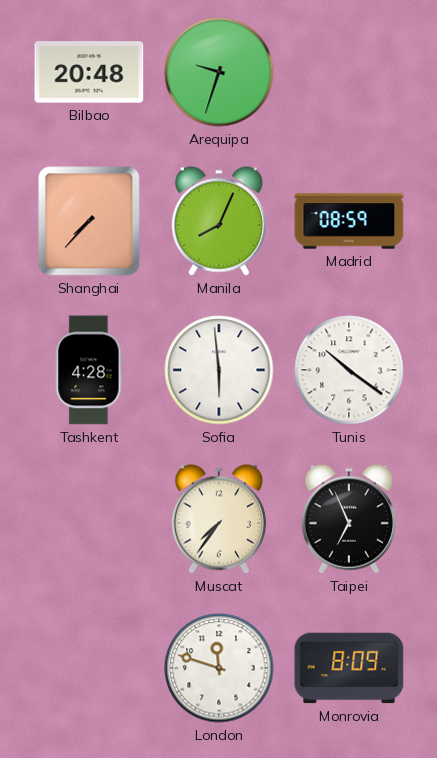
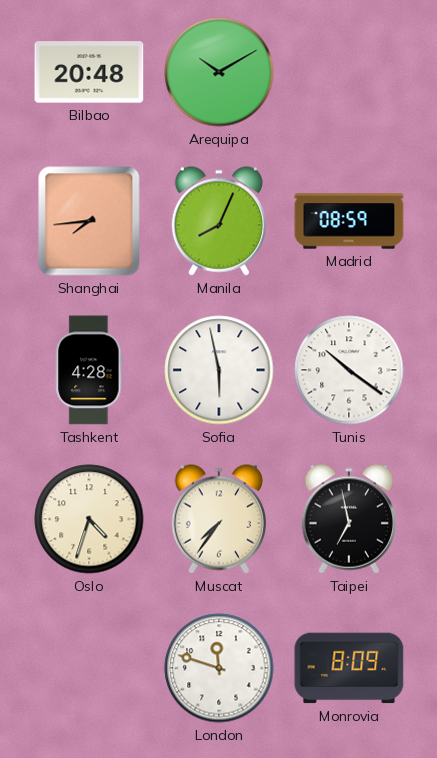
Arequipa: 9:33 -> 10:10 (219, 72)
Shanghai: 7:37 -> 7:44 (89, 221)
Sofia: 5:59 -> 5:58 (219, 370)
Oslo: none -> 4:33 (89, 519)
Taipei: 6:56 -> 6:58 (349, 519)
